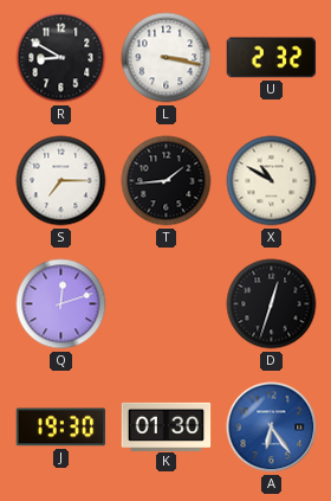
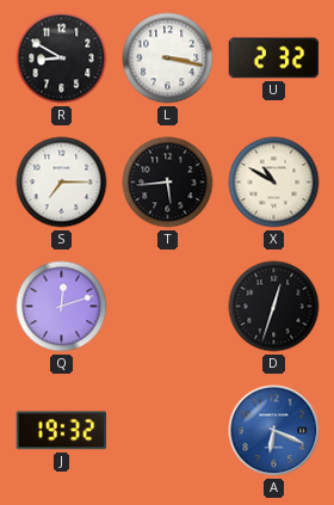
T: 1:44 -> 5:44 (168, 183)
J: 19:30 -> 19:32 (62, 431)
K: 01:30 -> none (167, 426)
A: 6:24 -> 6:19 (274, 431)
